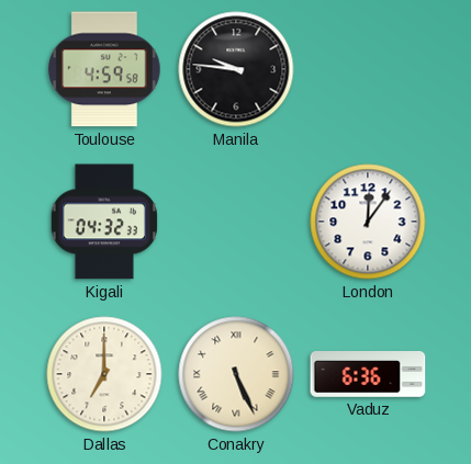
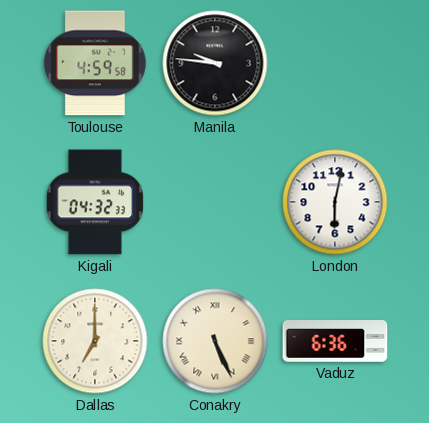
London: 12:06 -> 6:02 (335, 202)
